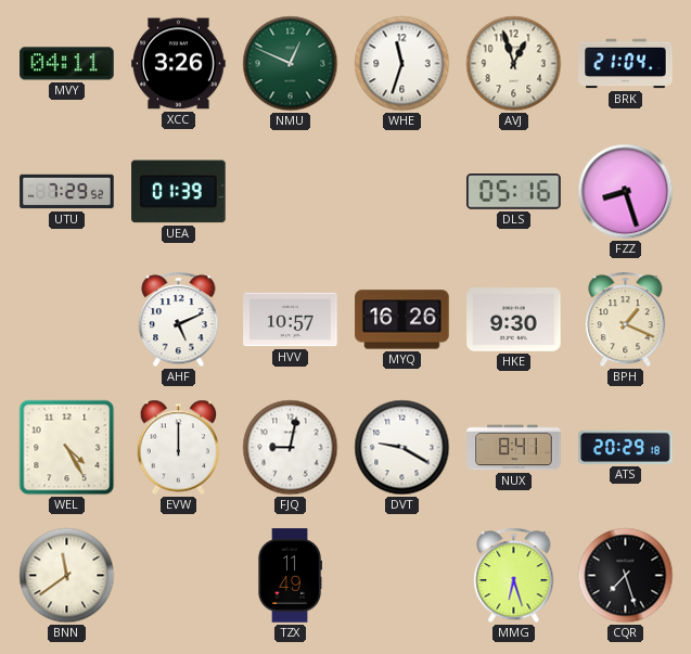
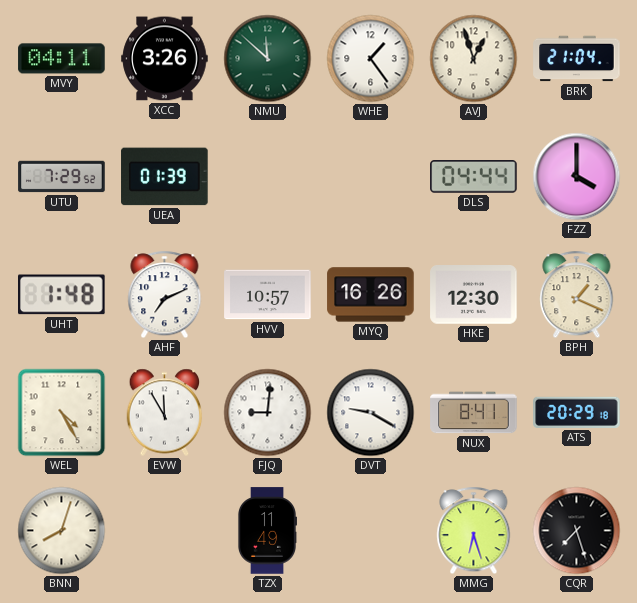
NMU: 12:49 -> 11:52 (268, 59)
WHE: 11:33 -> 1:24 (371, 59)
DLS: 05:16 -> 04:44 (474, 177)
FZZ: 8:27 -> 4:00 (577, 177)
UHT: none -> 1:48 (62, 295)
AHF: 5:11 -> 7:11 (165, 295)
HKE: 9:30 -> 12:30 (474, 295)
EVW: 12:00 -> 11:55 (165, 413)
FJQ: 9:02 -> 9:01 (268, 413)
BNN: 11:39 -> 8:03 (62, 531)
